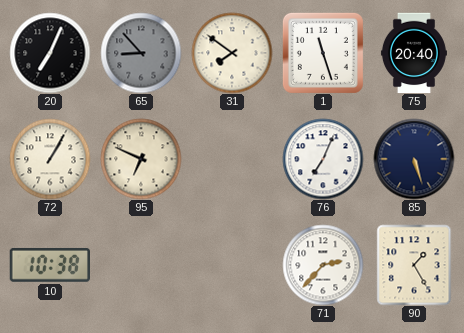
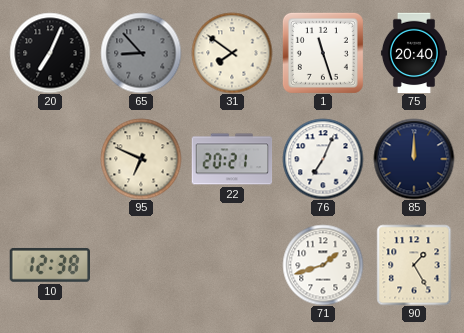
72: 1:05 -> none (50, 159)
22: none -> 20:21 (232, 159)
85: 5:27 -> 12:00 (414, 159)
10: 10:38 -> 12:38 (49, 265)
71: 2:37 -> 1:42 (323, 265)
